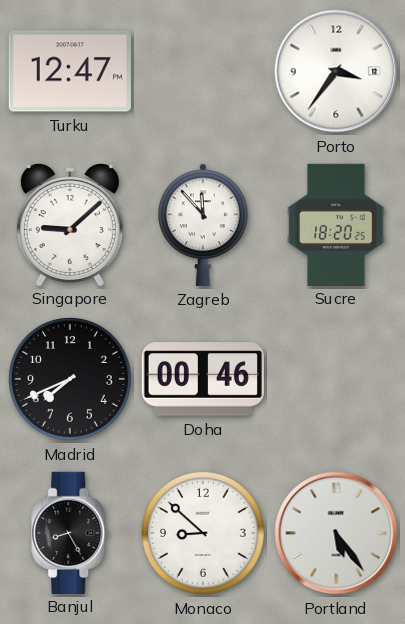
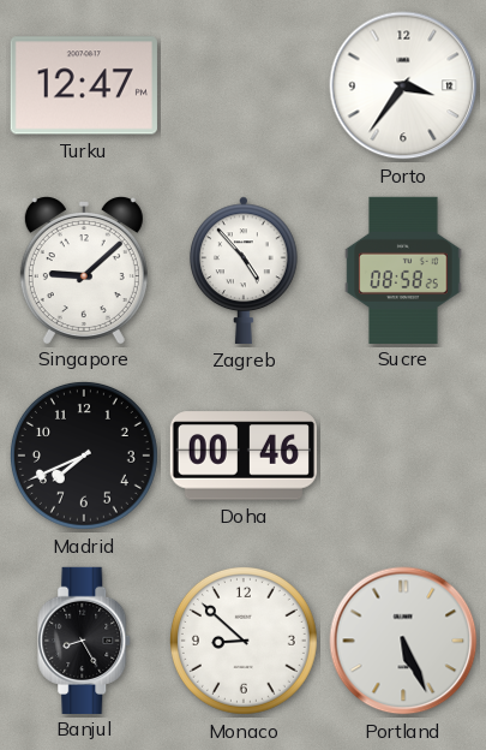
Zagreb: 11:53 -> 4:53 (245, 270)
Sucre: 18:20 -> 08:58 (403, 269)
Portland: 5:24 -> 5:26 (403, 641)
